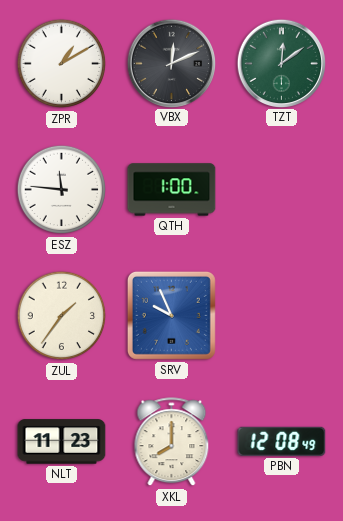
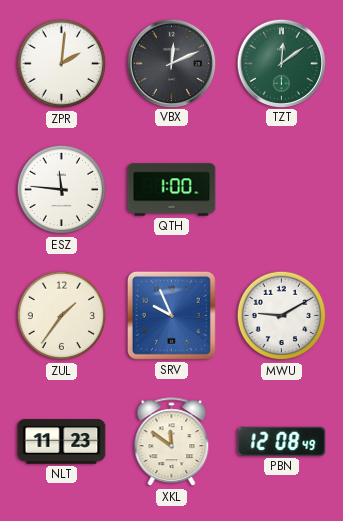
ZPR: 1:10 -> 2:01 (62, 64)
MWU: none -> 9:10 (282, 316)
XKL: 8:00 -> 11:51 (172, 442)
